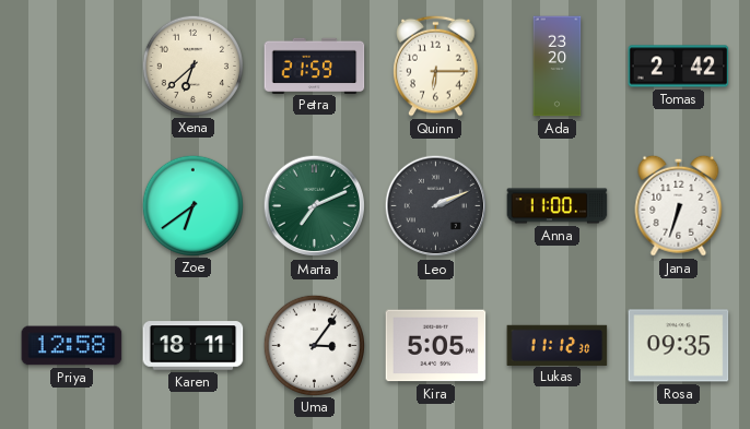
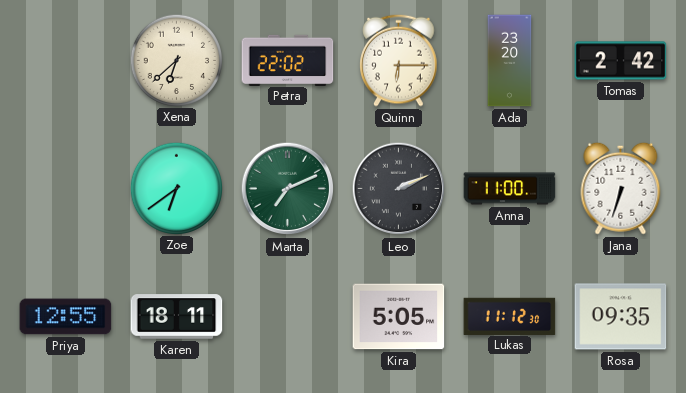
Petra: 21:59 -> 22:02 (288, 60)
Priya: 12:58 -> 12:55 (66, 317)
Uma: 3:06 -> none (314, 345)
